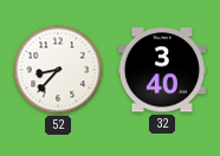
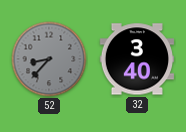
52 dial: white -> grey (49, 59)
